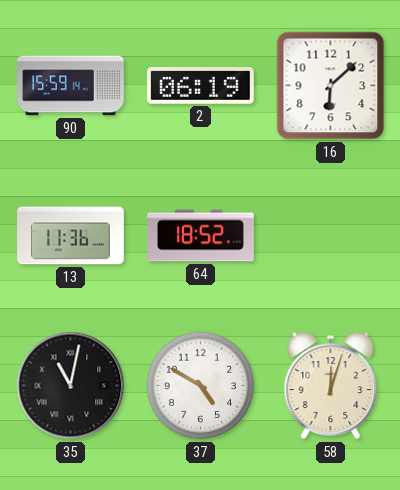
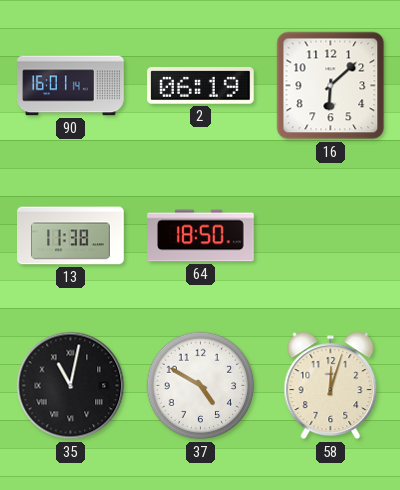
90: 15:59 -> 16:01 (71, 86)
13: 11:36 -> 11:38 (71, 236)
64: 18:52 -> 18:50 (201, 236)
